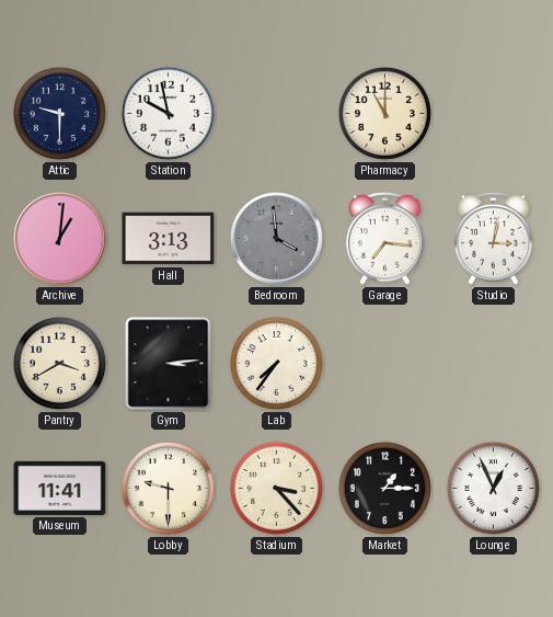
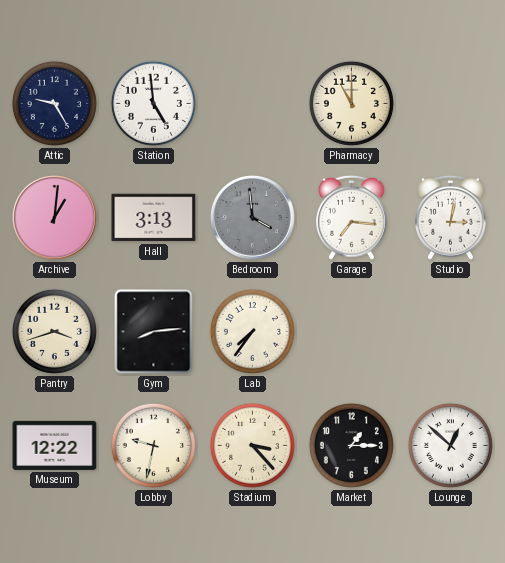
Attic: 9:30 -> 9:25 (54, 103)
Station: 9:58 -> 4:59 (153, 103)
Pantry: 3:40 -> 3:42 (54, 331)
Gym: 3:14 -> 8:14 (154, 332)
Museum: 11:41 -> 12:22 (55, 445)
Lobby: 9:30 -> 9:32 (153, 445)
Lounge: 12:56 -> 12:52 (450, 445)
